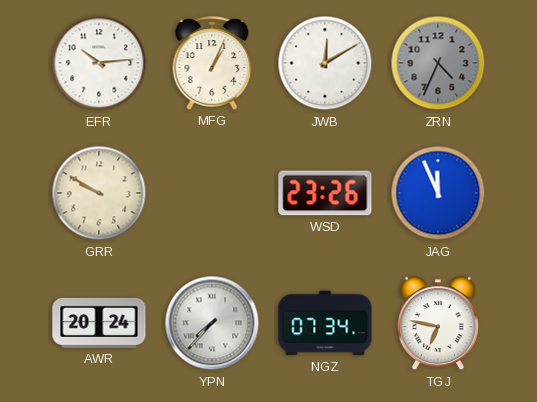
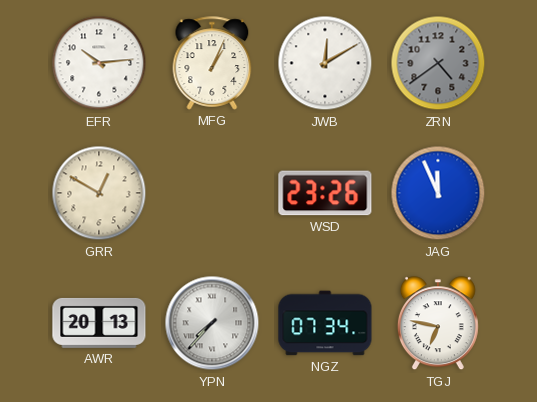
ZRN: 4:34 -> 4:39 (438, 63)
GRR: 9:50 -> 12:50 (99, 193)
AWR: 20:24 -> 20:13 (99, 323)
